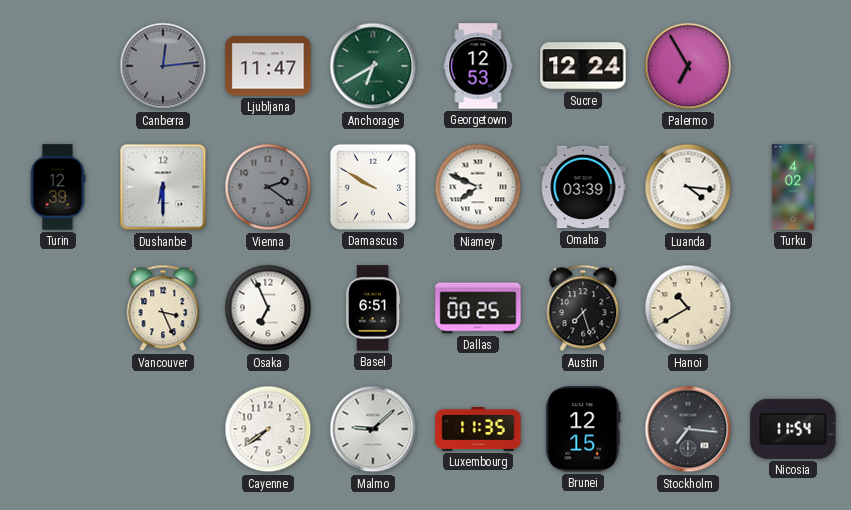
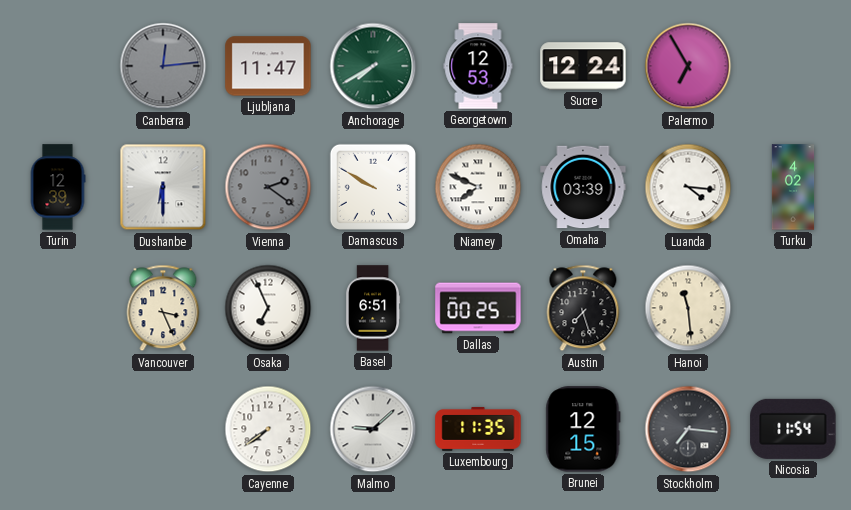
Anchorage: 6:40 -> 7:40 (373, 66)
Hanoi: 10:40 -> 11:29 (688, 308)
